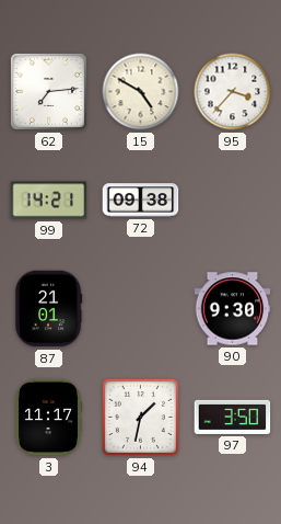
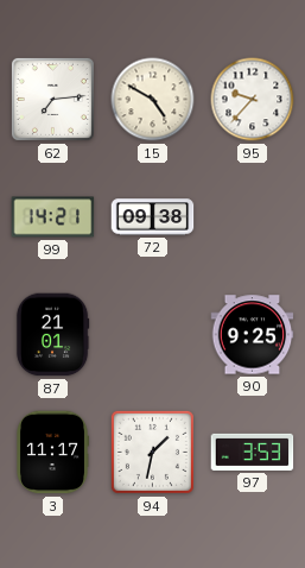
95: 3:37 -> 9:37 (253, 100)
90: 9:30 -> 9:25 (253, 335)
97: 3:50 -> 3:53 (253, 452)
